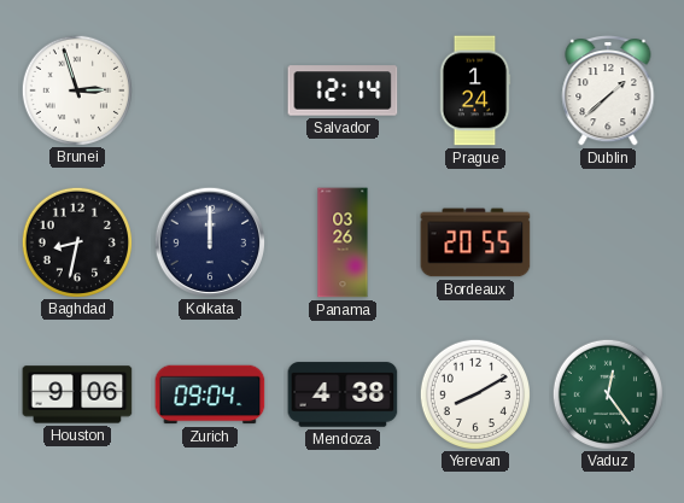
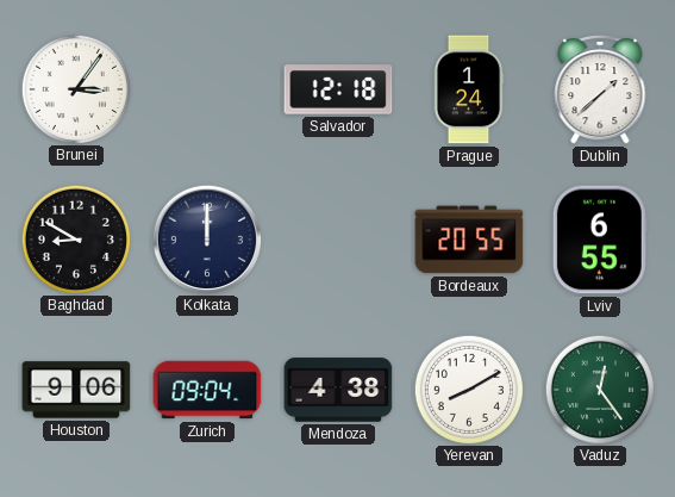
Brunei: 2:57 -> 3:06 (75, 88)
Salvador: 12:14 -> 12:18 (338, 89)
Baghdad: 8:32 -> 8:50 (75, 238)
Panama: 03:26 -> none (343, 242)
Lviv: none -> 6:55 (600, 240)
